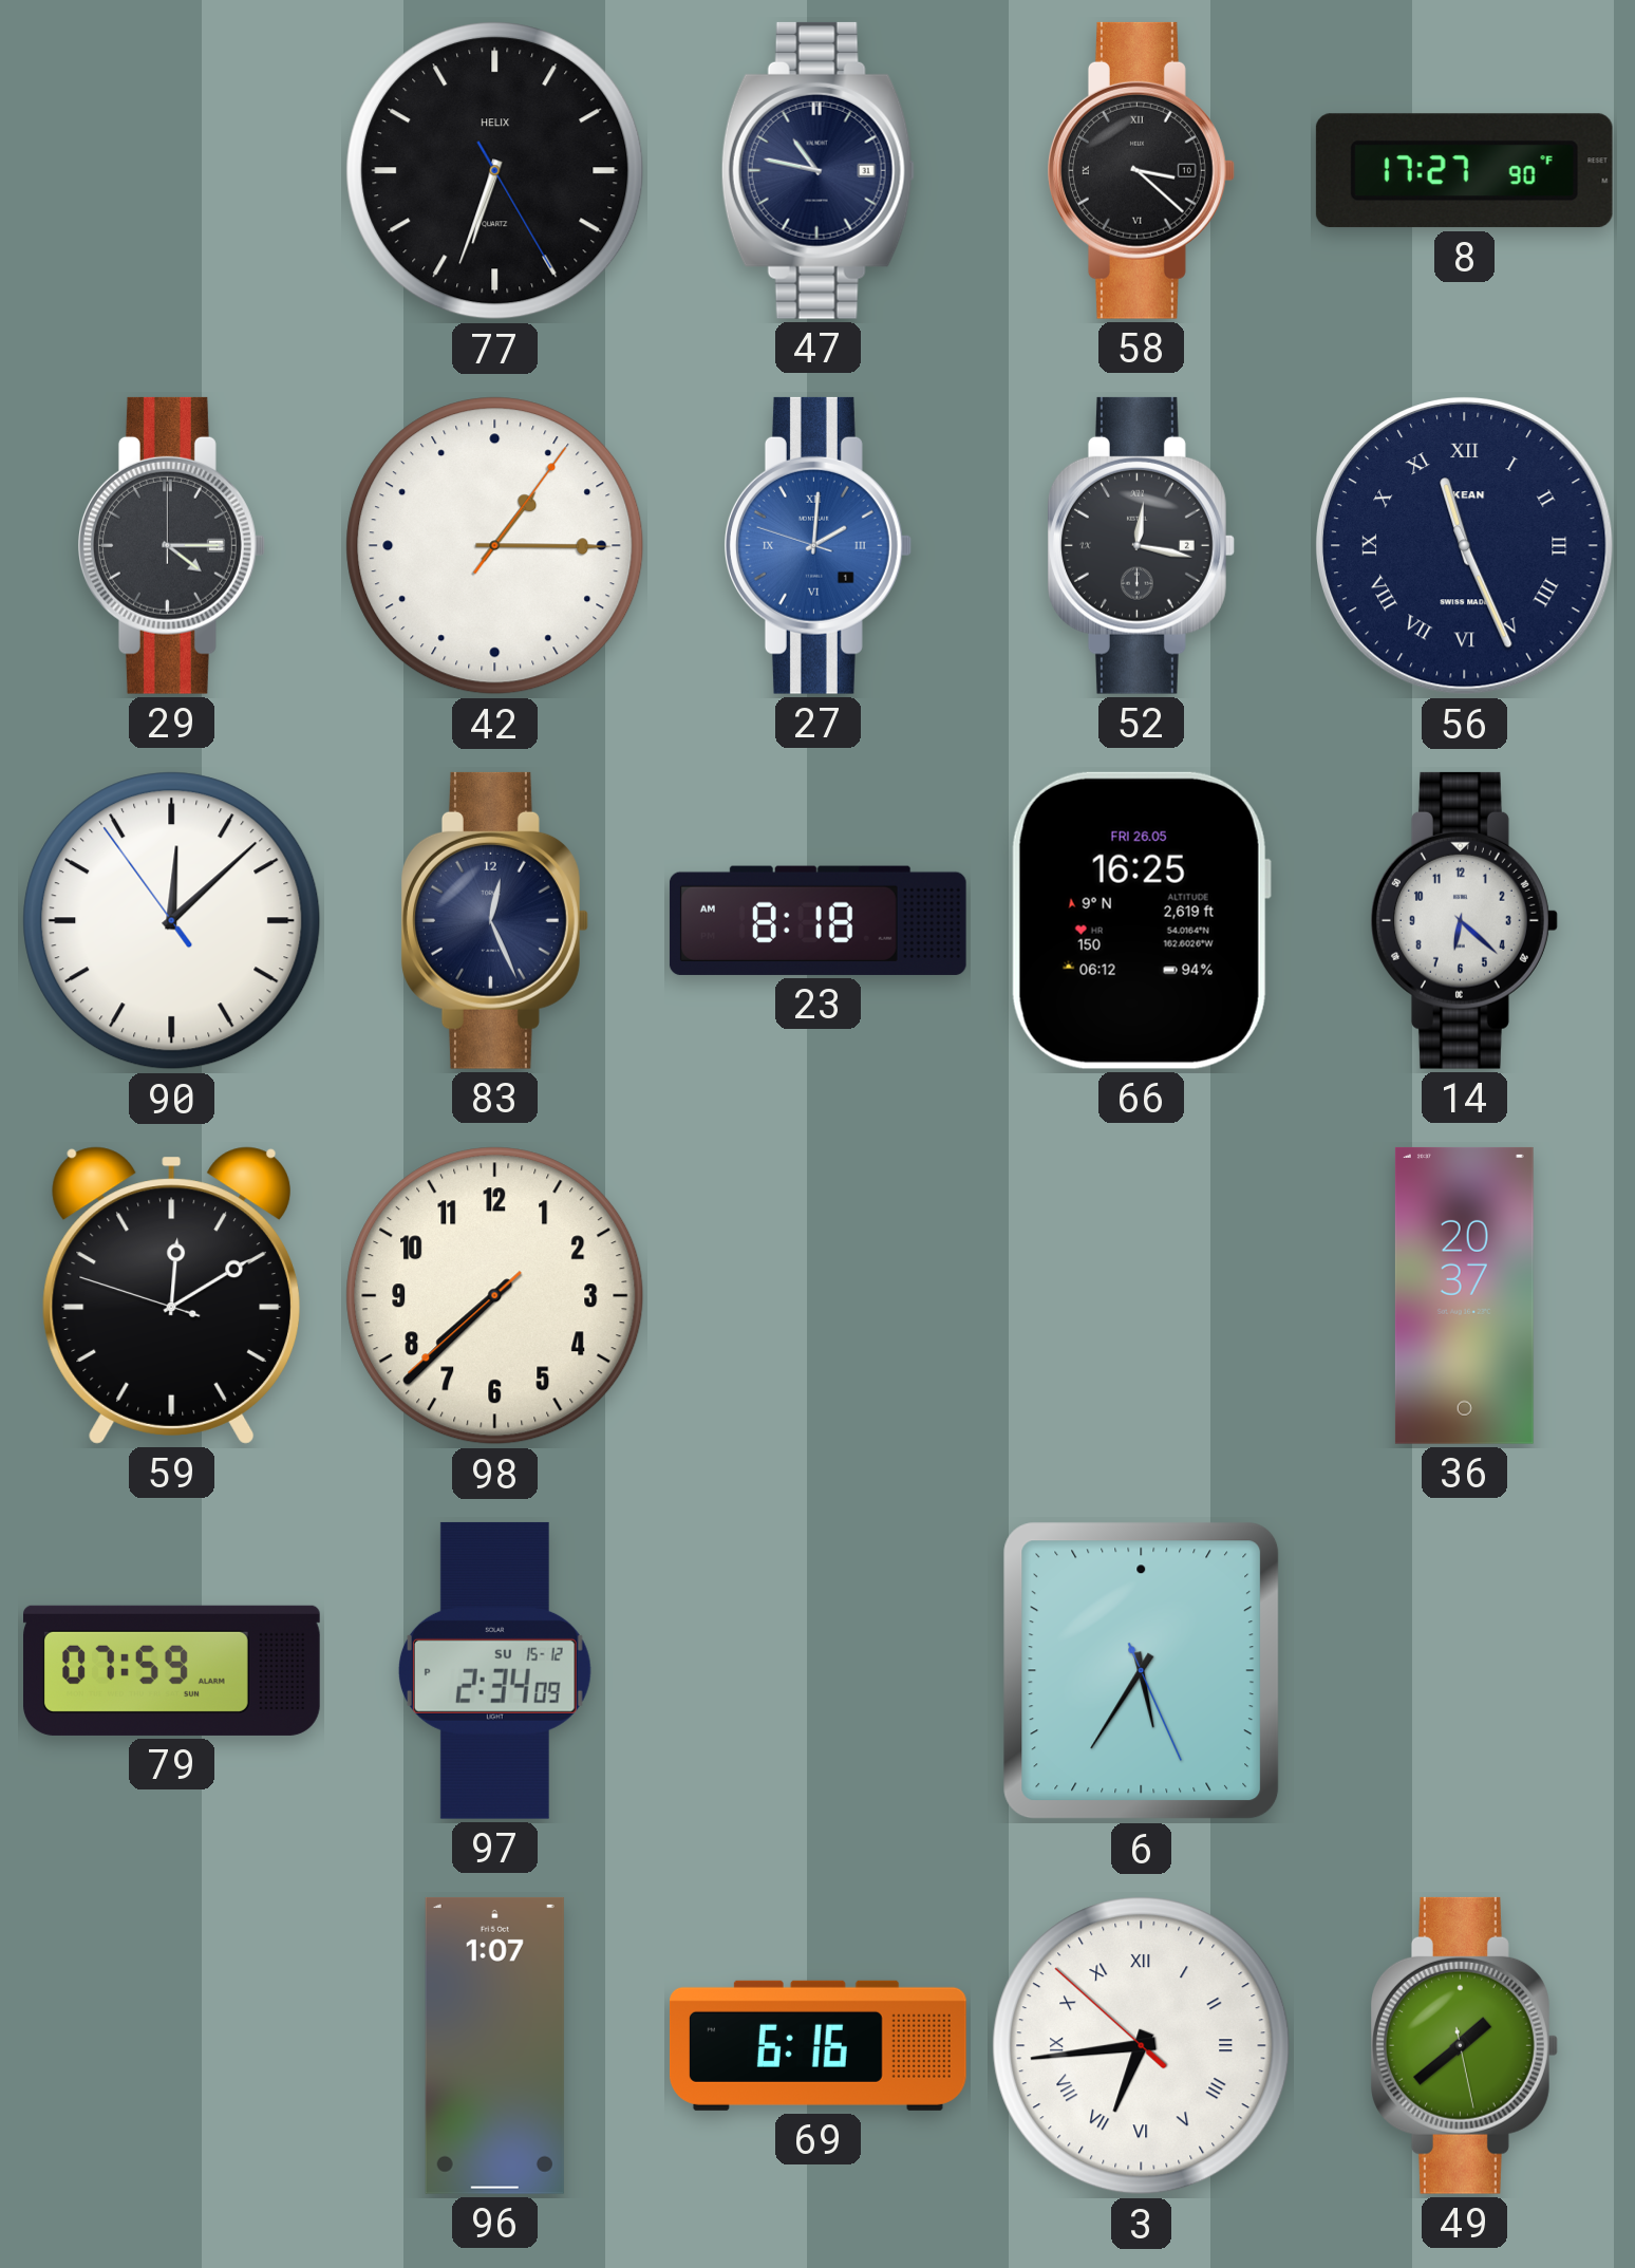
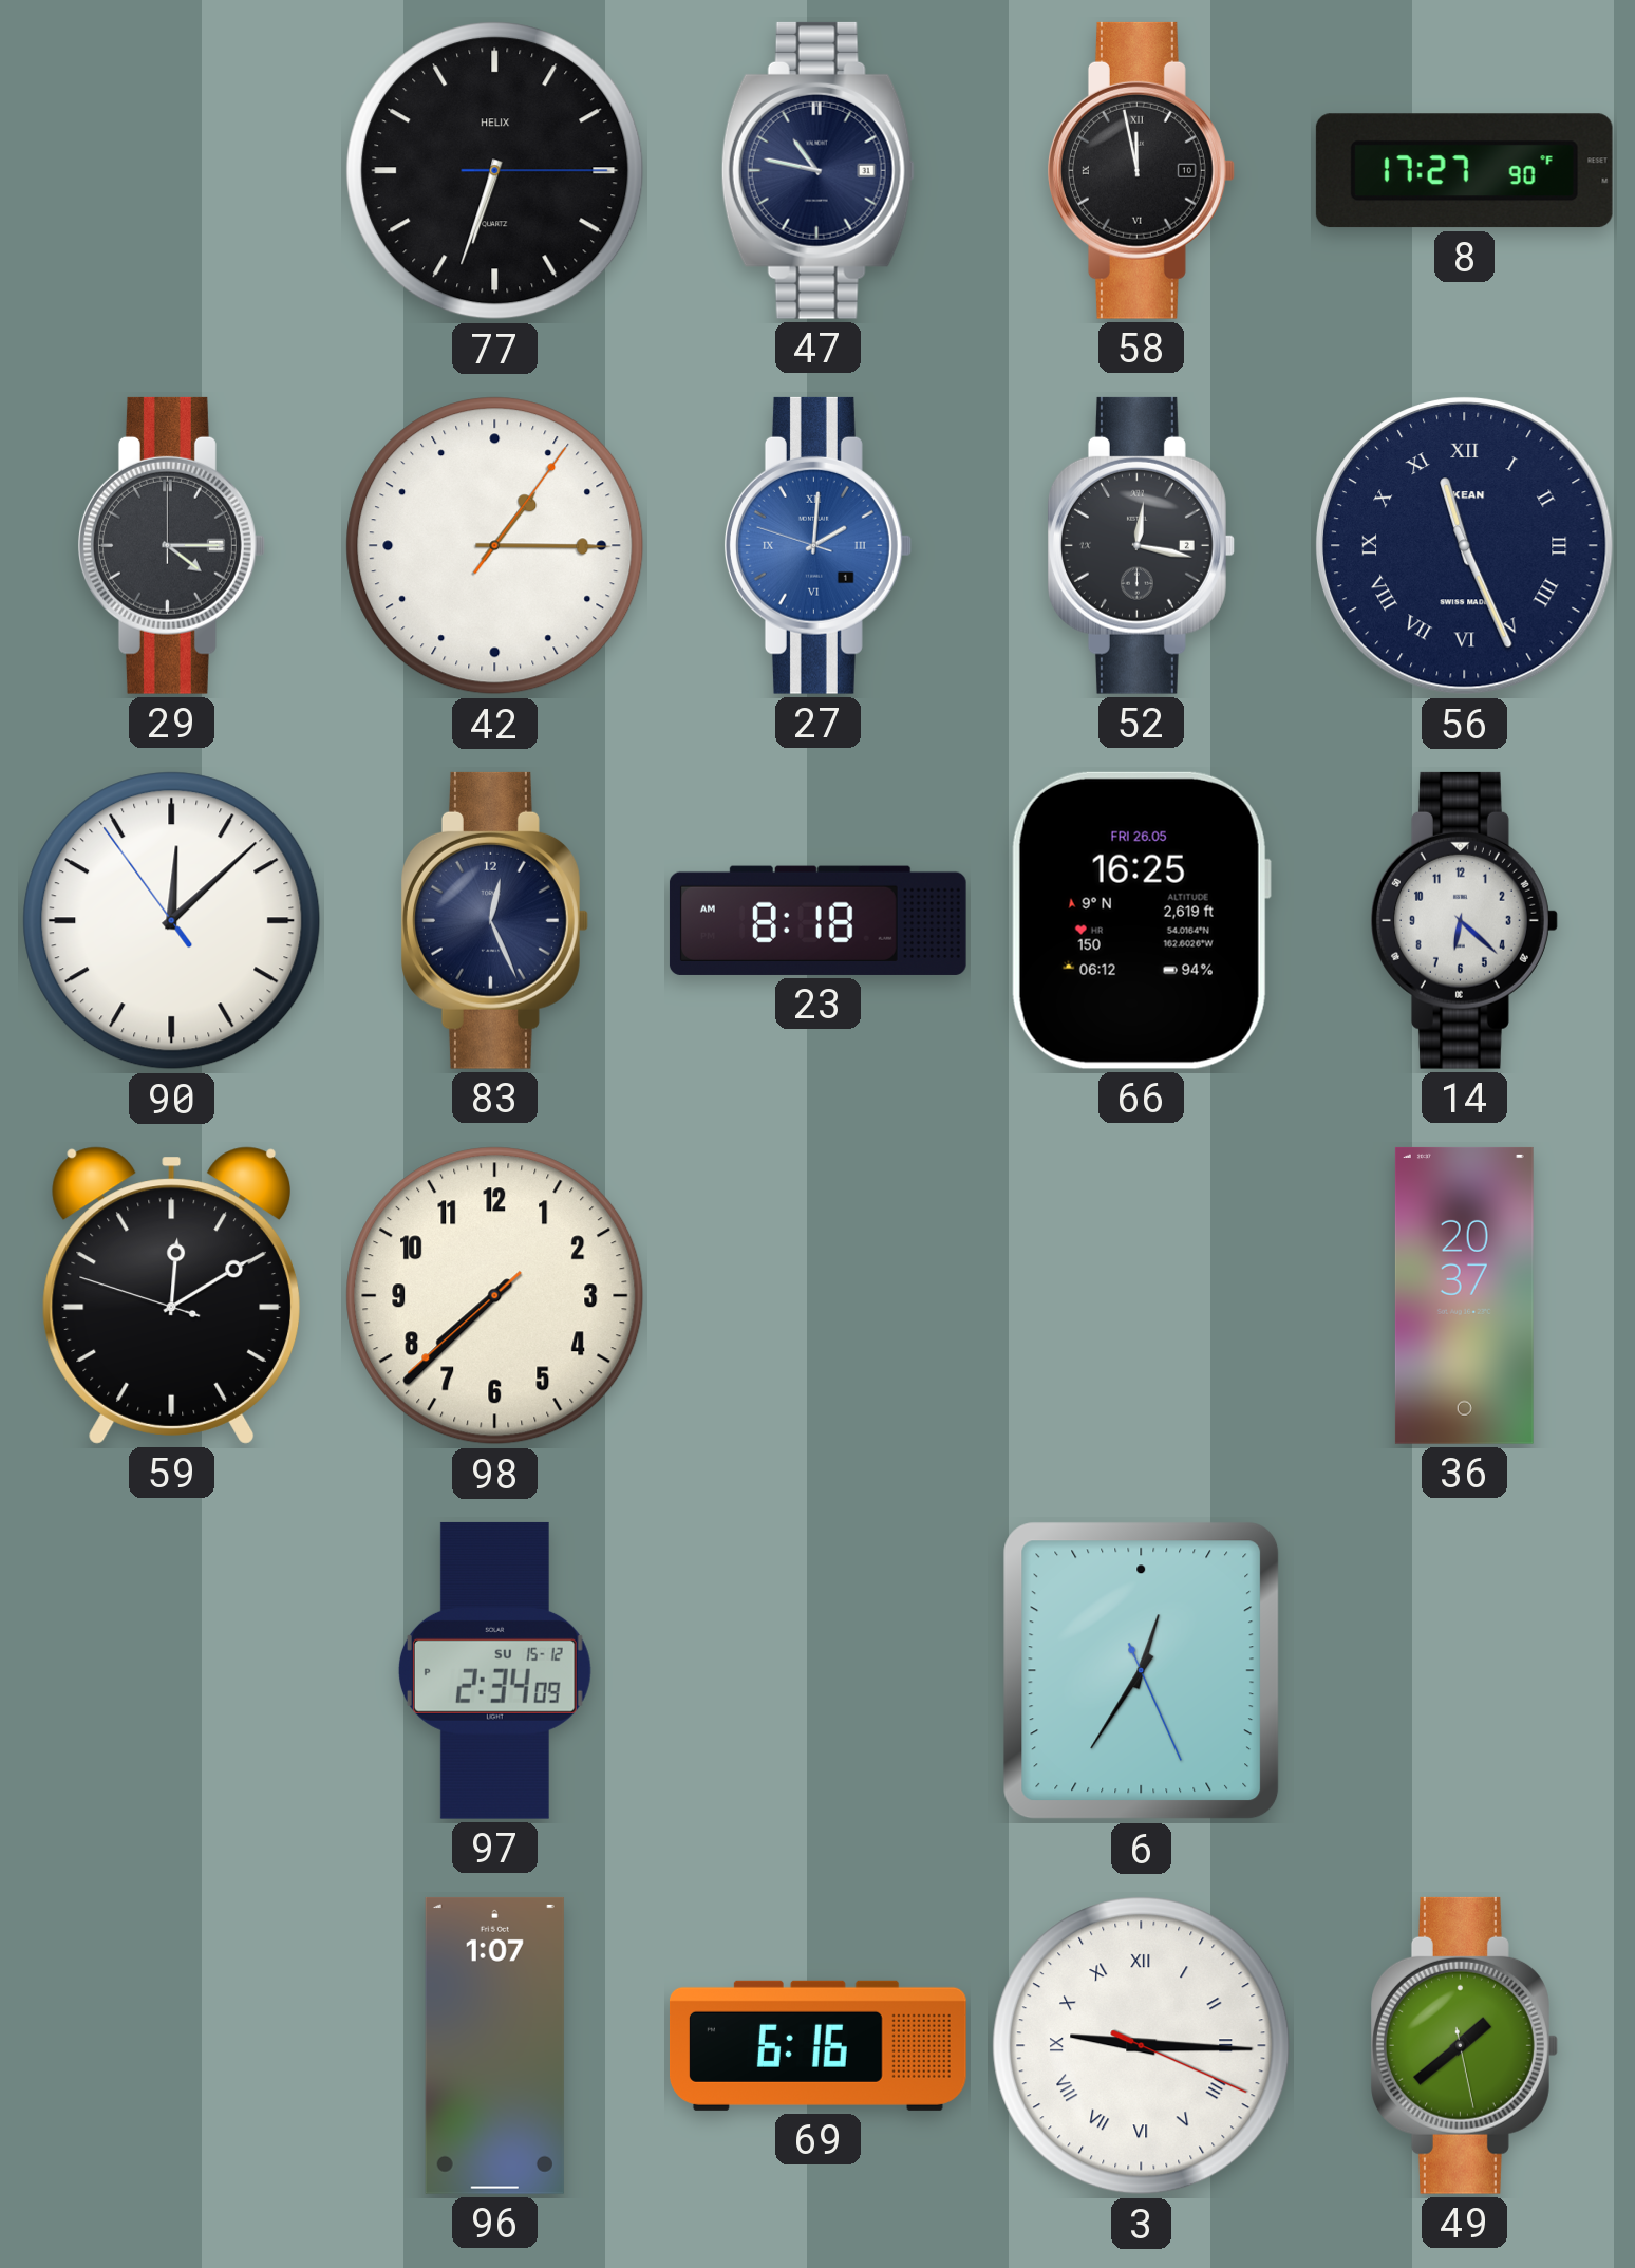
77: 6:33:25 -> 6:33:15 (495, 171)
58: 3:22 -> 11:58 (1142, 170)
79: 07:59 -> none (172, 1670)
6: 5:35 -> 12:35 (1142, 1671)
3: 6:43 -> 9:15 (1142, 2046)
